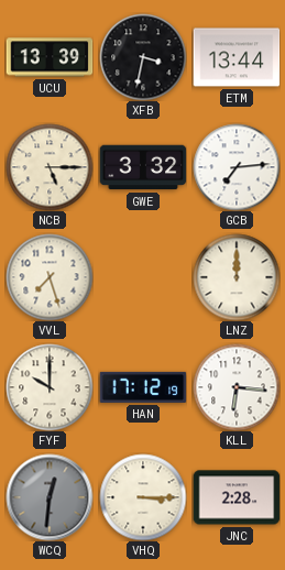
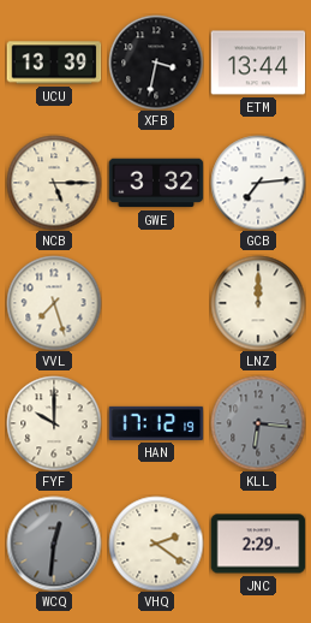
KLL dial: white -> grey (258, 423)
VHQ: 3:15 -> 2:21 (156, 544)
JNC: 2:28 -> 2:29 (258, 544)
